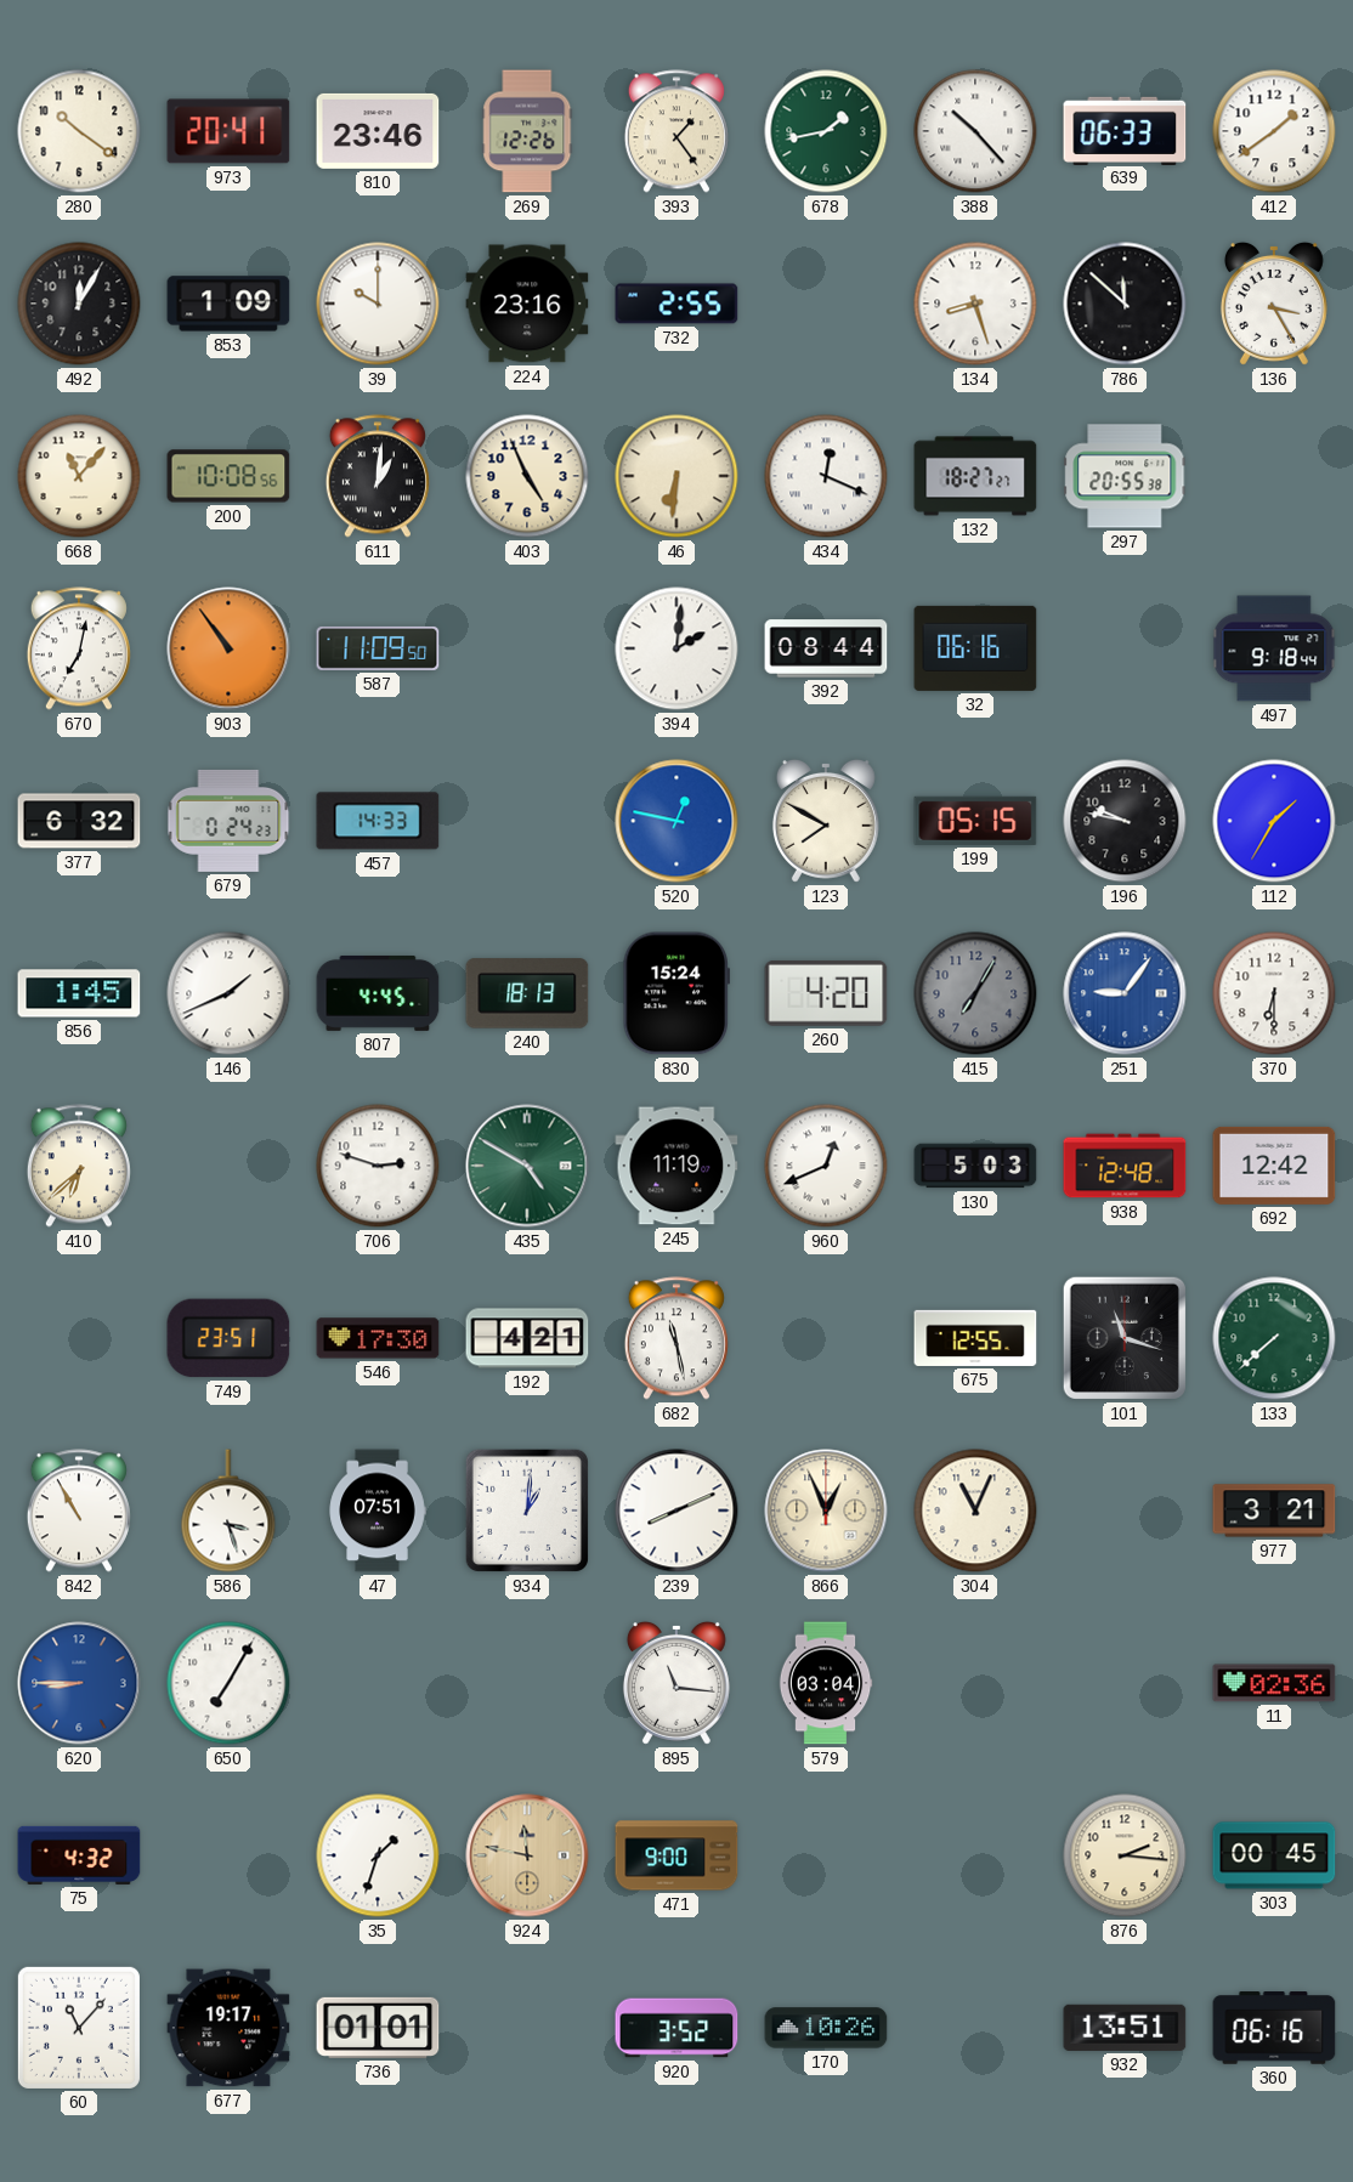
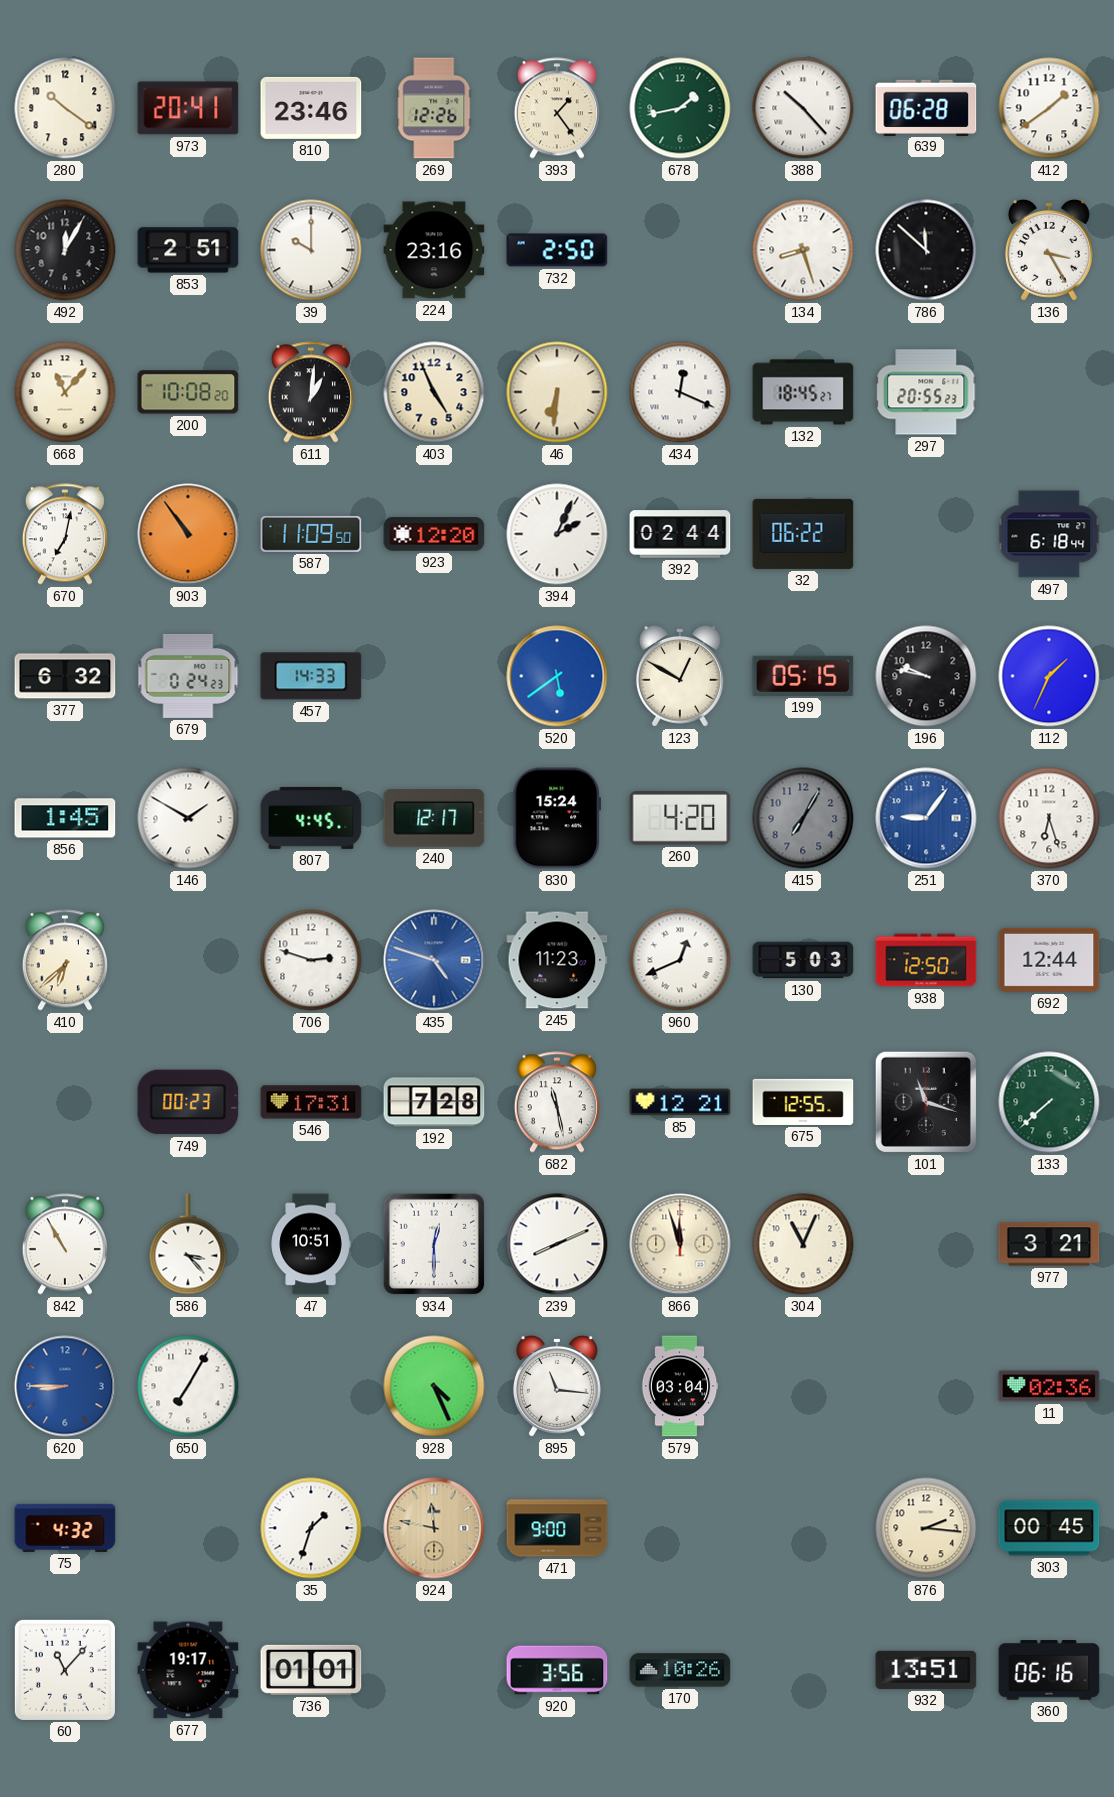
639: 06:33 -> 06:28 (926, 107)
853: 1:09 -> 2:51 (188, 250)
732: 2:55 -> 2:50 (557, 250)
200: 10:08:56 -> 10:08:20 (188, 392)
132: 18:27 -> 18:45 (803, 392)
297: 20:55:38 -> 20:55:23 (926, 392)
923: none -> 12:20 (434, 534)
394: 2:01 -> 2:04 (557, 534)
392: 08:44 -> 02:44 (680, 534)
32: 06:16 -> 06:22 (803, 534)
497: 9:18 -> 6:18 (1049, 534)
520: 12:47 -> 5:39 (557, 676)
123: 7:50 -> 12:50 (680, 676)
112: 1:35 -> 1:34 (1049, 676)
146: 1:41 -> 1:50 (188, 818)
240: 18:13 -> 12:17 (434, 818)
370: 6:30 -> 6:27 (1049, 818)
435: 4:50 -> 4:48 (434, 960)
435 dial: green -> blue (434, 960)
245: 11:19 -> 11:23 (557, 960)
938: 12:48 -> 12:50 (926, 960)
692: 12:42 -> 12:44 (1049, 960)
749: 23:51 -> 00:23 (188, 1102)
546: 17:30 -> 17:31 (311, 1102)
192: 4:21 -> 7:28 (434, 1102)
85: none -> 12:21 (680, 1102)
586: 3:27 -> 3:23 (188, 1244)
47: 07:51 -> 10:51 (311, 1244)
934: 1:01 -> 12:30 (434, 1244)
866: 12:56 -> 11:57 (680, 1244)
928: none -> 4:26 (434, 1386)
920: 3:52 -> 3:56 (557, 1670)
